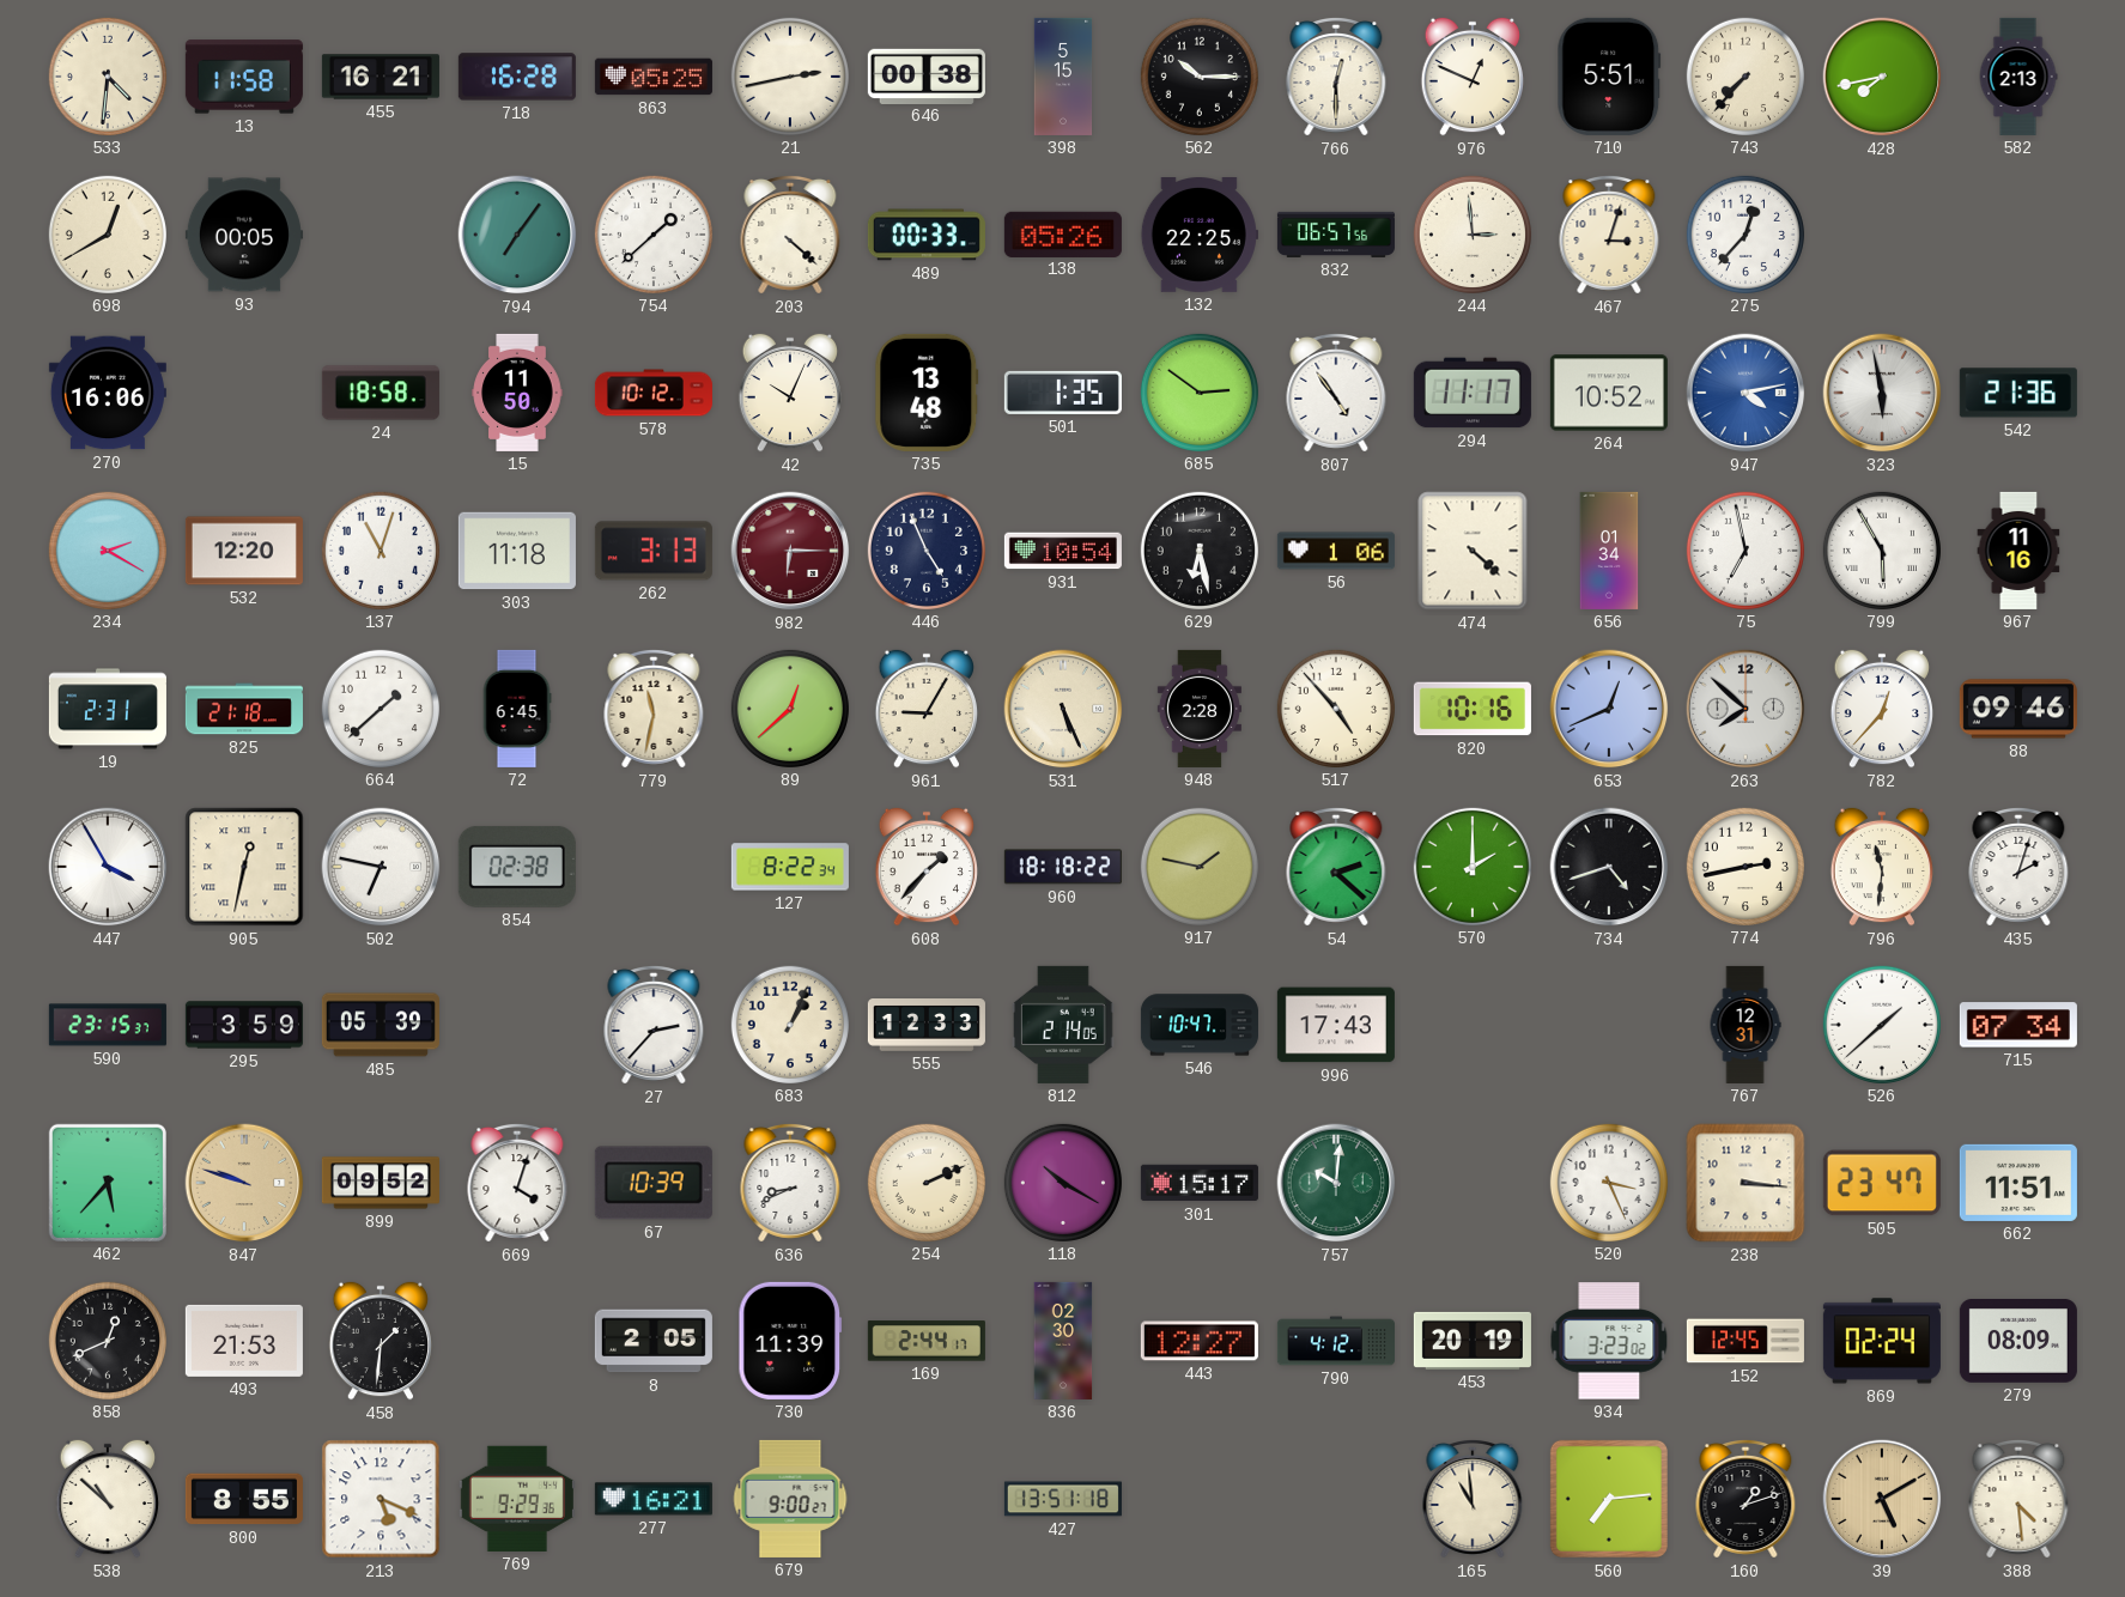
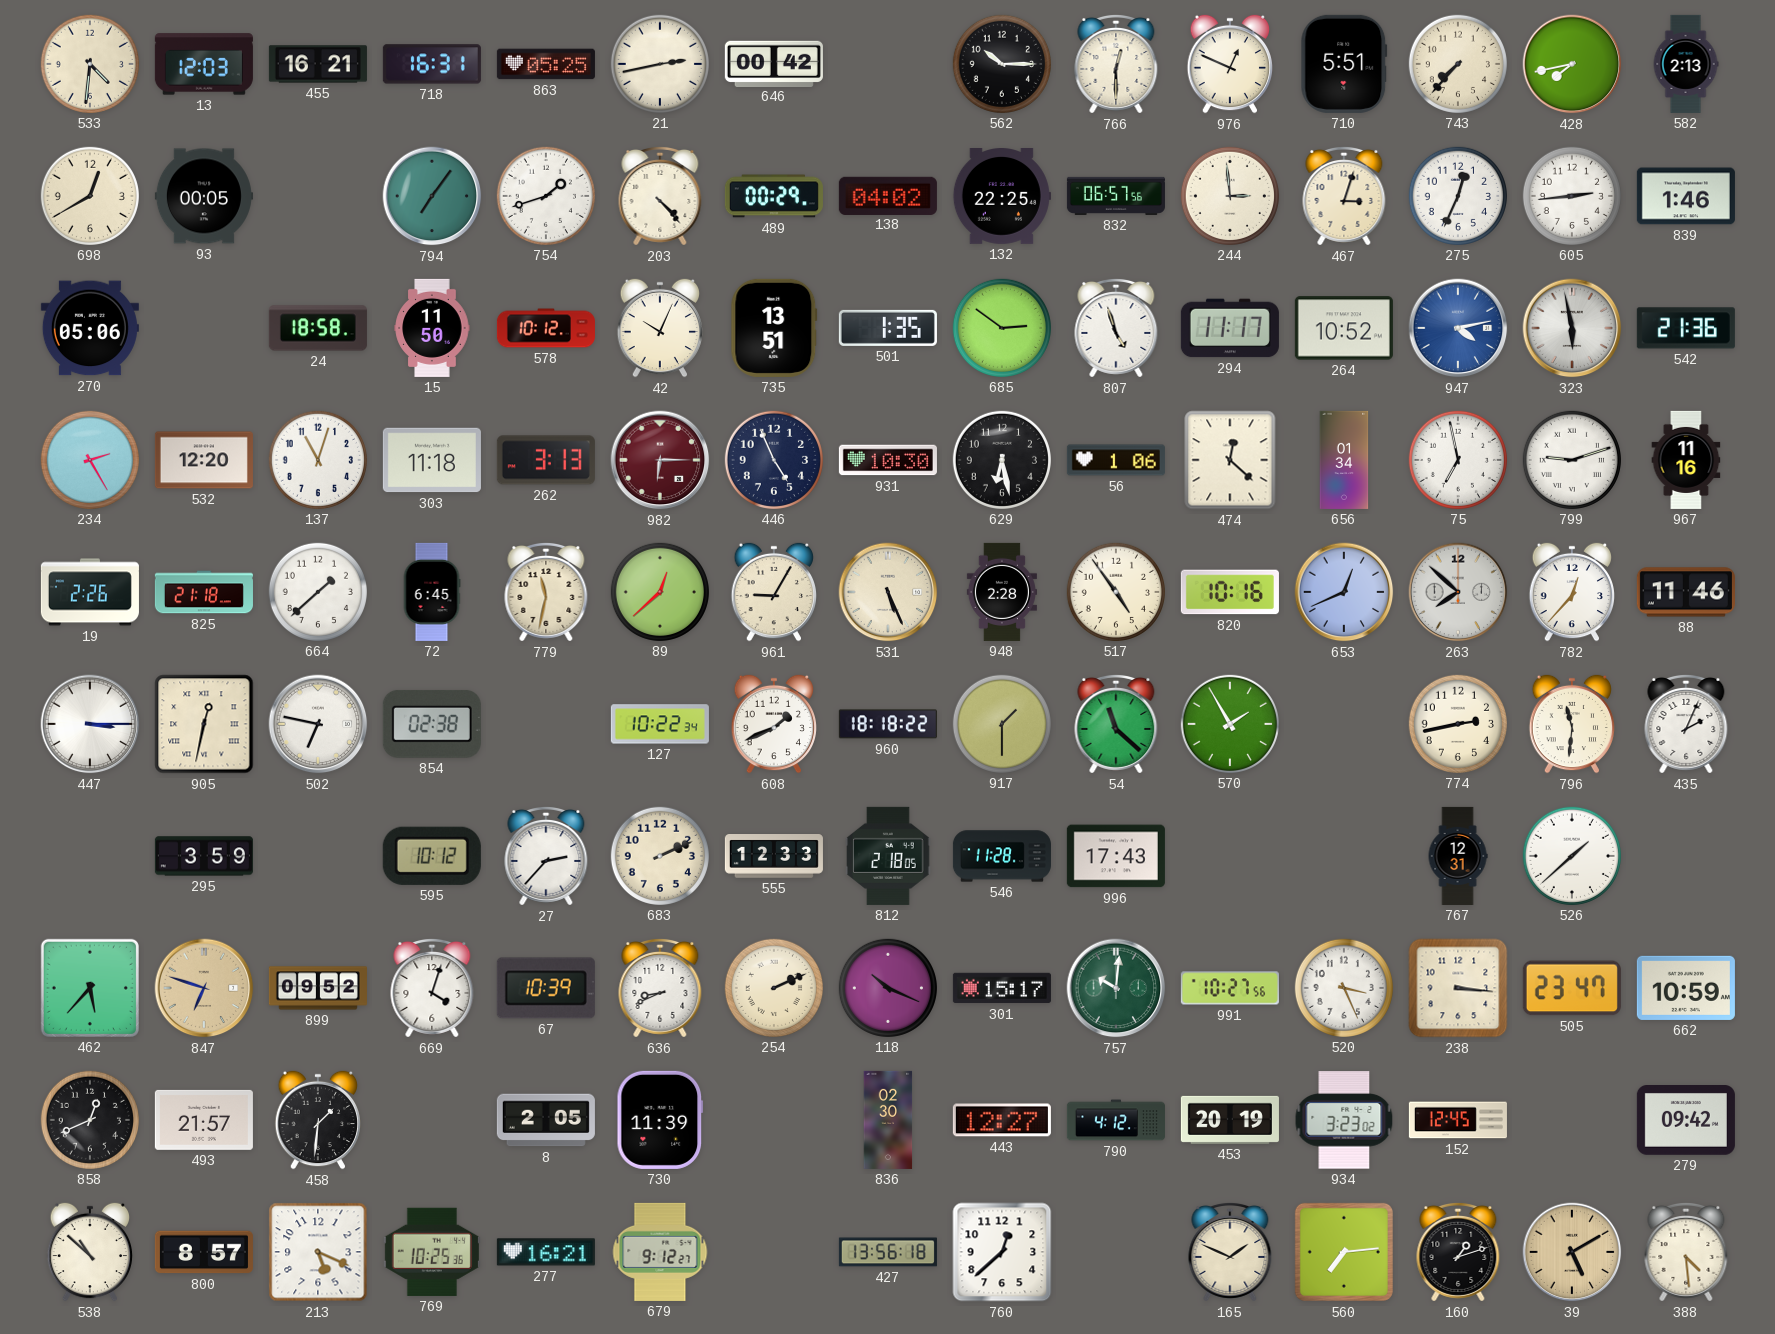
13: 11:58 -> 12:03 (204, 64)
718: 16:28 -> 16:31 (432, 64)
646: 00:38 -> 00:42 (774, 63)
398: 5:15 -> none (1063, 77)
754: 1:38 -> 1:42 (546, 196)
203: 4:22 -> 4:23 (660, 196)
489: 00:33 -> 00:29 (774, 196)
138: 05:26 -> 04:02 (888, 195)
275: 12:37 -> 12:34 (1458, 196)
605: none -> 2:44 (1572, 196)
839: none -> 1:46 (1686, 196)
270: 16:06 -> 05:06 (90, 328)
735: 13:48 -> 13:51 (774, 328)
807: 4:54 -> 4:57 (1116, 328)
234: 2:20 -> 2:25 (90, 460)
931: 10:54 -> 10:30 (888, 460)
474: 4:22 -> 12:22 (1230, 460)
799: 5:55 -> 9:12 (1572, 460)
19: 2:31 -> 2:26 (90, 592)
517: 4:53 -> 4:54 (1116, 592)
88: 09:46 -> 11:46 (1686, 592)
447: 3:55 -> 3:15 (90, 724)
127: 8:22 -> 10:22 (660, 724)
608: 1:37 -> 1:41 (774, 724)
917: 1:47 -> 1:30 (1002, 724)
54: 2:22 -> 11:22 (1116, 724)
570: 2:00 -> 1:55 (1230, 724)
734: 4:42 -> none (1609, 867)
435: 2:03 -> 2:04 (1686, 724)
590: 23:15 -> none (108, 1025)
485: 05:39 -> none (381, 1025)
595: none -> 10:12 (432, 856)
683: 1:04 -> 2:11 (660, 856)
812: 2:14 -> 2:18 (889, 856)
546: 10:47 -> 11:28 (1002, 856)
715: 07:34 -> none (2018, 1025)
847: 9:48 -> 6:48 (204, 988)
118: 10:20 -> 10:19 (888, 988)
991: none -> 10:27 (1230, 988)
662: 11:51 -> 10:59 (1686, 988)
493: 21:53 -> 21:57 (204, 1120)
169: 2:44 -> none (927, 1341)
869: 02:24 -> none (1882, 1341)
279: 08:09 -> 09:42 (1686, 1121)
800: 8:55 -> 8:57 (204, 1252)
769: 9:29 -> 10:25 (432, 1252)
679: 9:00 -> 9:12 (660, 1252)
427: 13:51 -> 13:56 (888, 1252)
760: none -> 12:38 (1002, 1252)
165: 10:59 -> 1:49 (1230, 1252)
